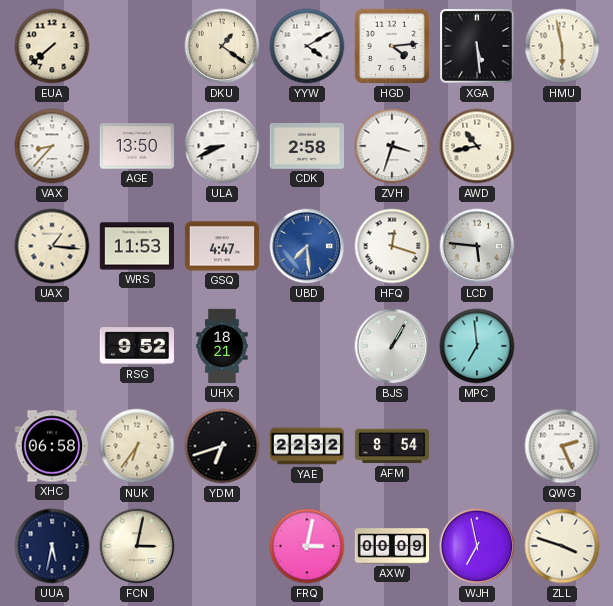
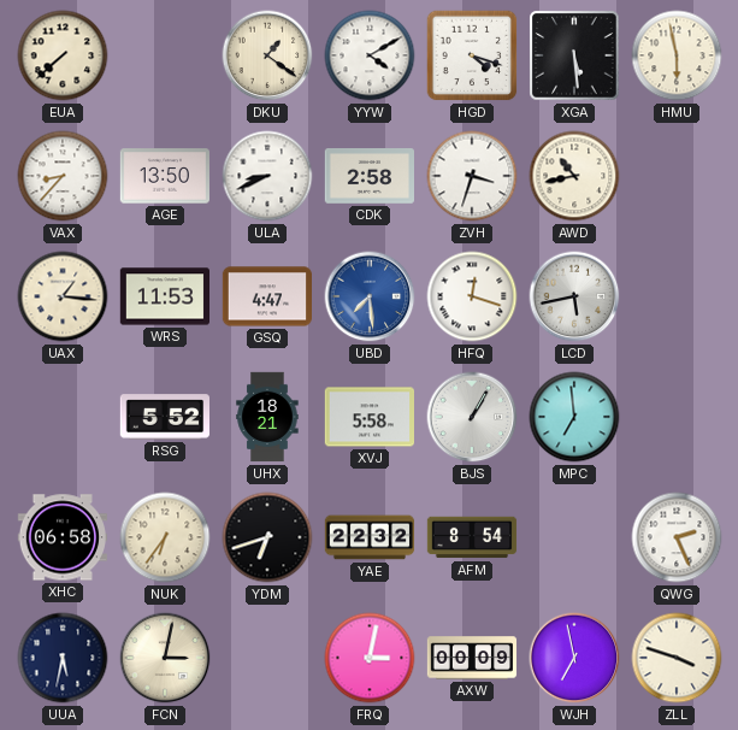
HGD: 4:14 -> 4:18 (472, 55)
LCD: 5:46 -> 5:43 (574, 296)
RSG: 9:52 -> 5:52 (164, 417)
XVJ: none -> 5:58 (368, 417)
